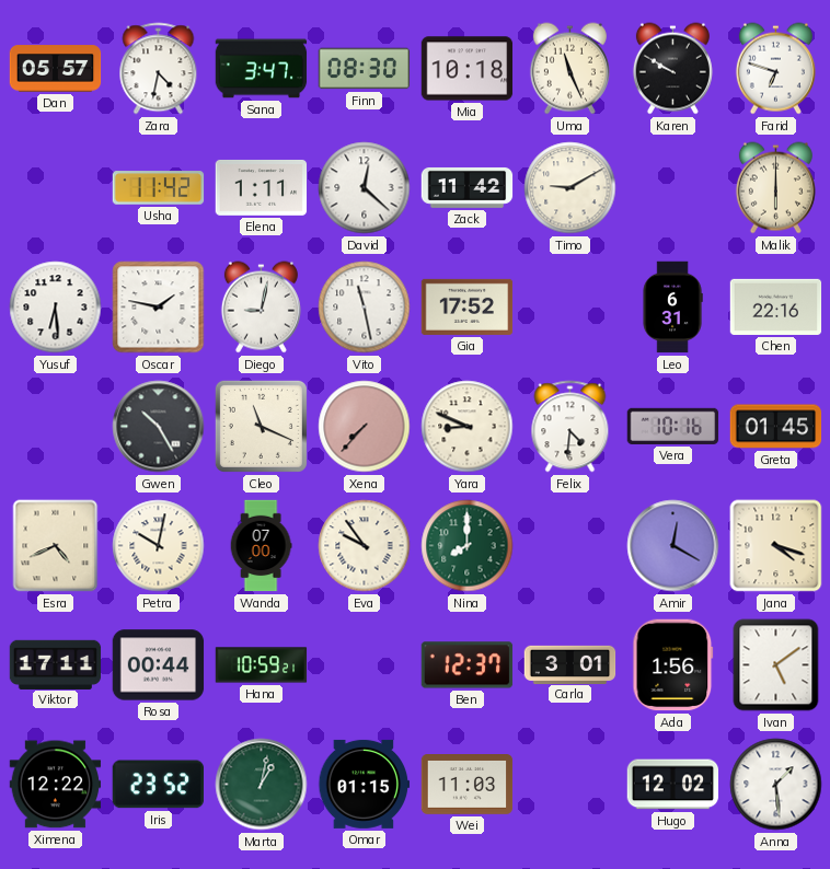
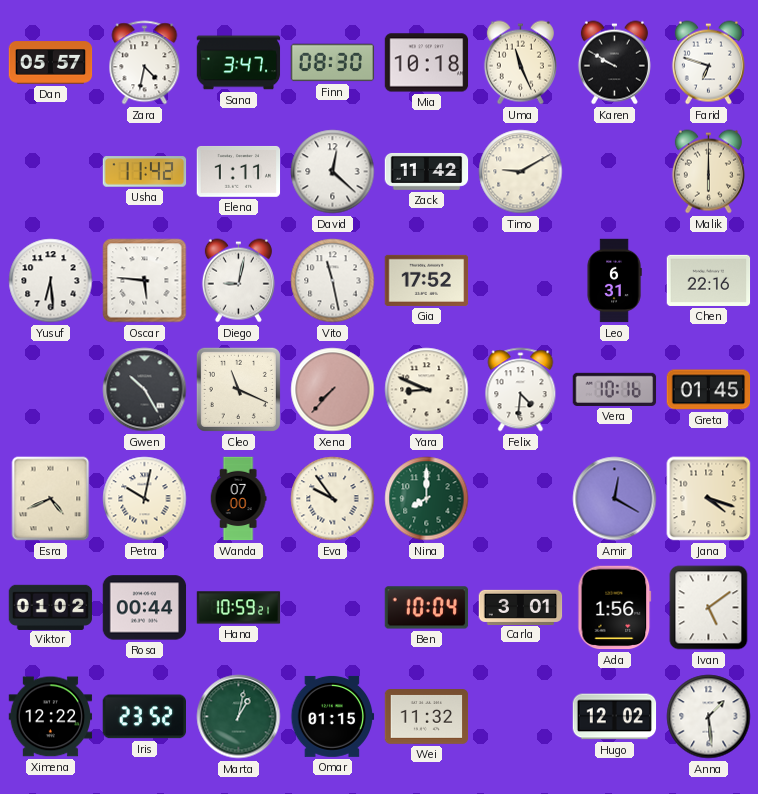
Oscar: 1:47 -> 5:46 (145, 281)
Viktor: 17:11 -> 01:02 (51, 607)
Ben: 12:37 -> 10:04 (427, 608)
Wei: 11:03 -> 11:32 (427, 717)
